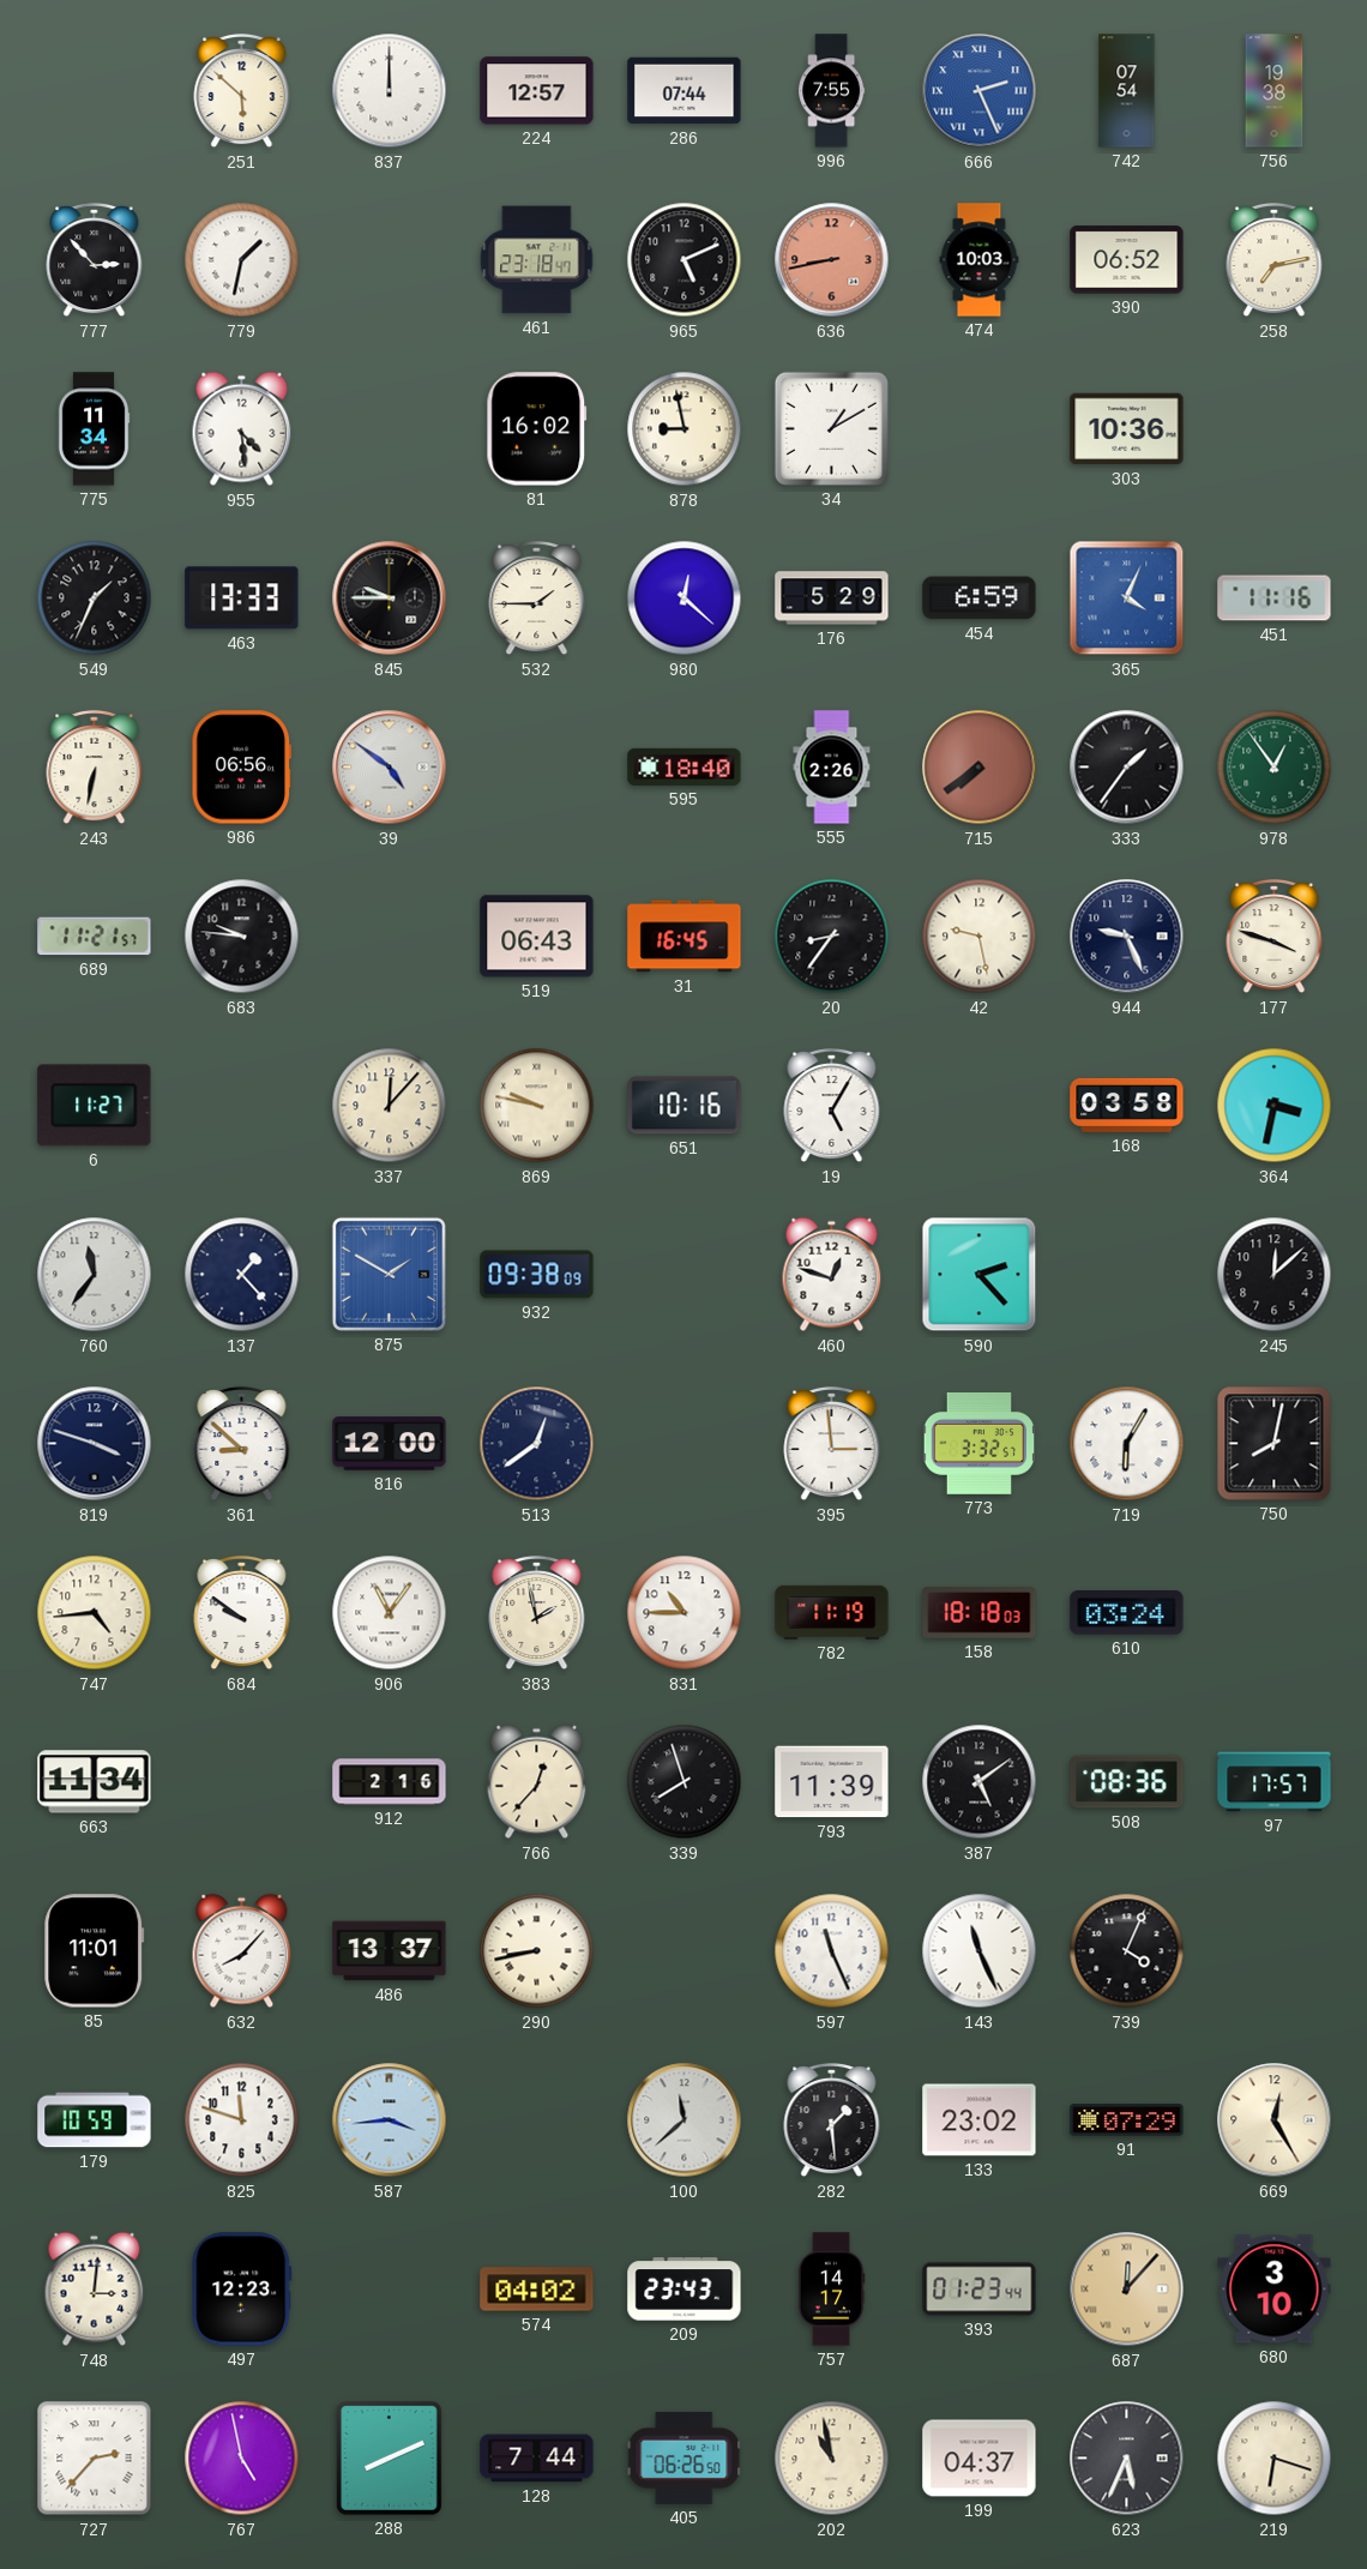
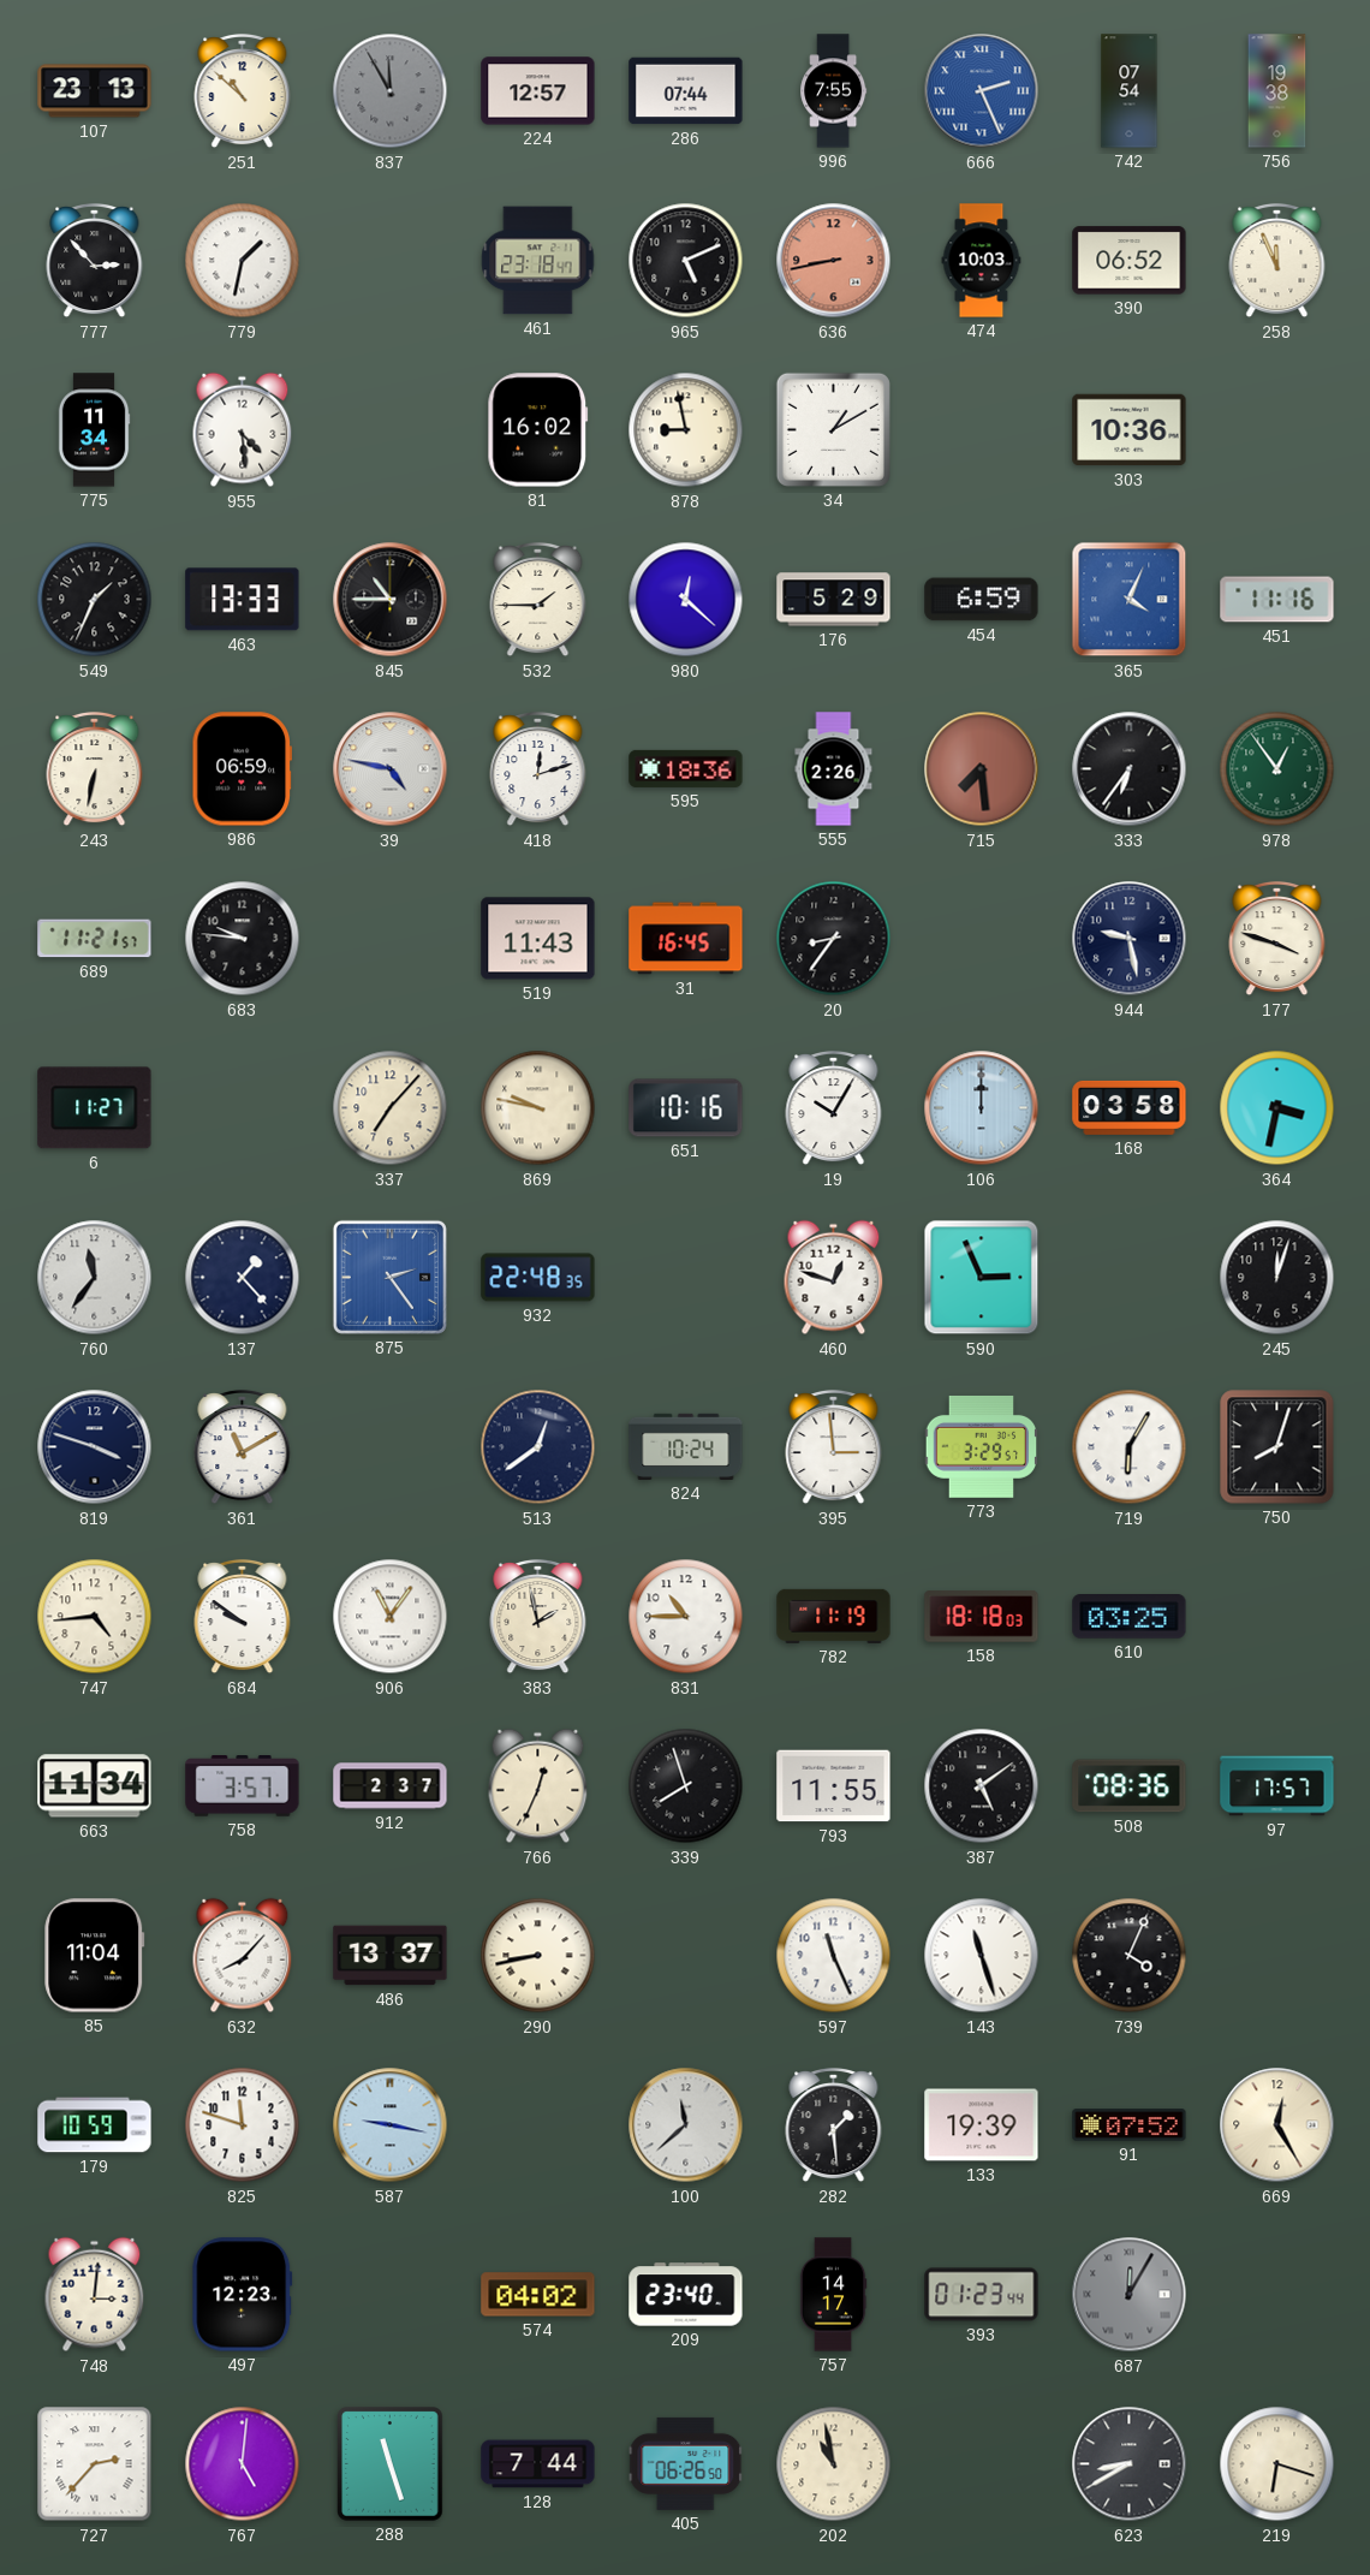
107: none -> 23:13 (95, 91)
251: 5:52 -> 10:52 (243, 91)
837: 12:00 -> 11:55 (391, 91)
837 dial: white -> grey (391, 91)
258: 7:13 -> 11:56 (1277, 261)
845: 9:45 -> 10:45 (391, 600)
986: 06:56 -> 06:59 (242, 769)
39: 4:51 -> 4:47 (391, 769)
418: none -> 12:12 (538, 769)
595: 18:40 -> 18:36 (686, 768)
715: 7:39 -> 7:29 (982, 769)
333: 1:36 -> 6:36 (1130, 769)
519: 06:43 -> 11:43 (538, 939)
42: 9:28 -> none (980, 937)
944: 9:26 -> 9:28 (1130, 939)
337: 12:07 -> 7:07 (391, 1108)
19: 5:05 -> 10:05 (834, 1108)
106: none -> 12:00 (982, 1108)
875: 1:50 -> 2:24 (389, 1277)
932: 09:38 -> 22:48 (538, 1278)
590: 2:23 -> 2:56 (982, 1278)
245: 12:08 -> 12:03 (1277, 1278)
361: 8:52 -> 11:10 (243, 1447)
816: 12:00 -> none (390, 1444)
824: none -> 10:24 (686, 1446)
773: 3:32 -> 3:29 (982, 1446)
750: 8:02 -> 8:03 (1277, 1447)
610: 03:24 -> 03:25 (1130, 1617)
758: none -> 3:57 (243, 1786)
912: 2:16 -> 2:37 (391, 1786)
766: 12:37 -> 12:34 (538, 1786)
793: 11:39 -> 11:55 (834, 1786)
85: 11:01 -> 11:04 (95, 1956)
143: 11:26 -> 11:27 (982, 1956)
587: 3:44 -> 9:17 (391, 2125)
133: 23:02 -> 19:39 (982, 2125)
91: 07:29 -> 07:52 (1130, 2125)
209: 23:43 -> 23:40 (686, 2295)
687: 12:07 -> 12:05 (1130, 2295)
687 dial: champagne -> grey (1130, 2295)
680: 3:10 -> none (1275, 2290)
767: 4:58 -> 5:01 (243, 2464)
288: 8:11 -> 11:27 (391, 2464)
199: 04:37 -> none (980, 2459)
623: 5:34 -> 8:40 (1130, 2464)
